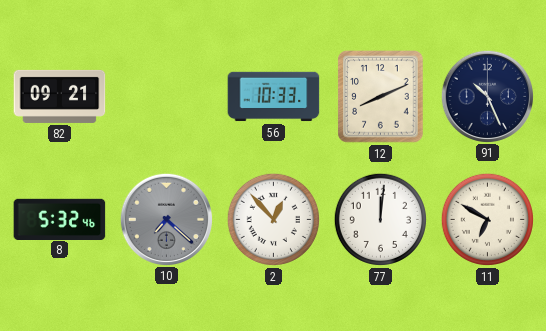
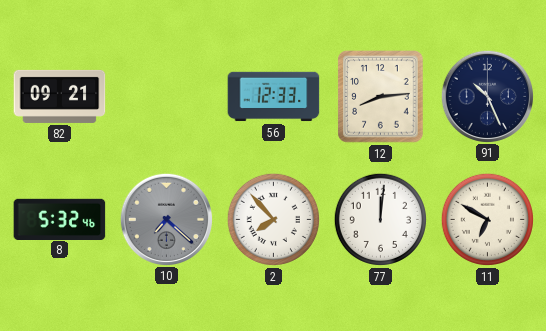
56: 10:33 -> 12:33 (274, 97)
12: 8:11 -> 8:14 (381, 97)
2: 12:53 -> 7:53 (273, 219)
